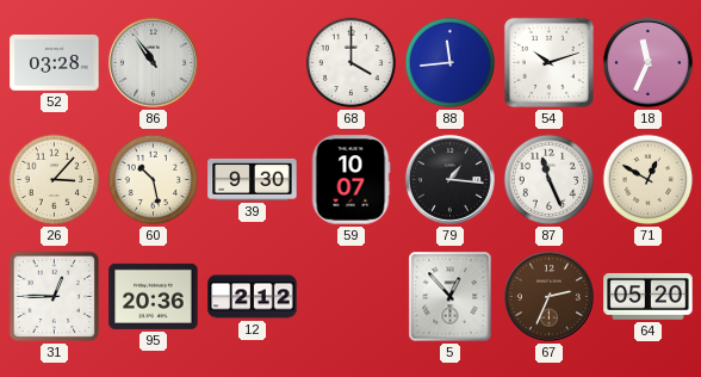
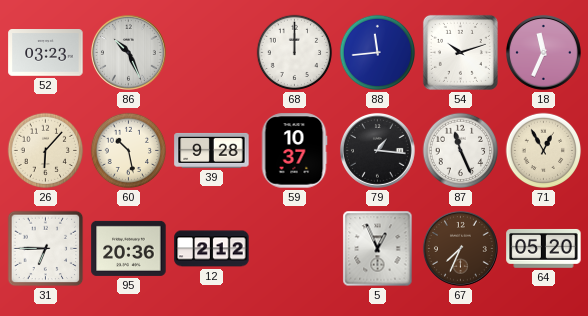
52: 03:28 -> 03:23 (46, 53)
86: 10:54 -> 10:26 (128, 52)
68: 4:00 -> 12:00 (295, 53)
26: 3:07 -> 6:07 (46, 151)
39: 9:30 -> 9:28 (212, 150)
59: 10:07 -> 10:37 (294, 151)
71: 12:50 -> 12:55 (544, 151)
31: 12:45 -> 6:45 (46, 249)
5: 12:53 -> 12:56 (378, 249)
67: 2:34 -> 7:34 (460, 248)
